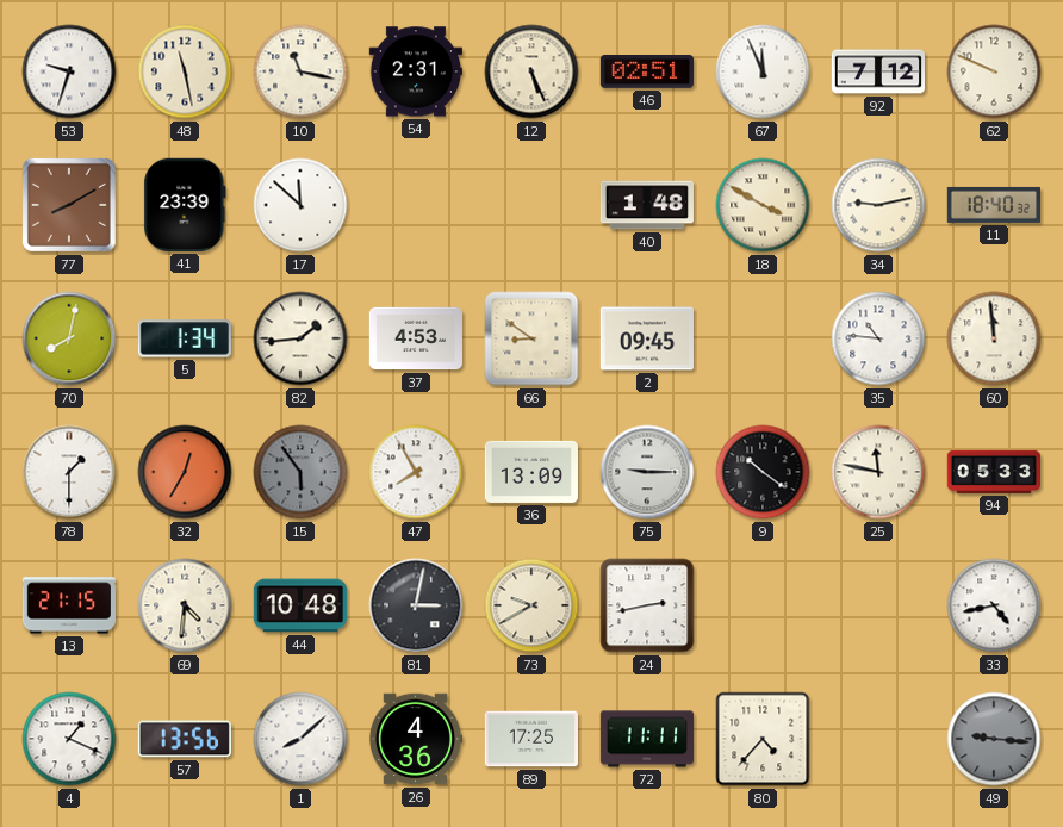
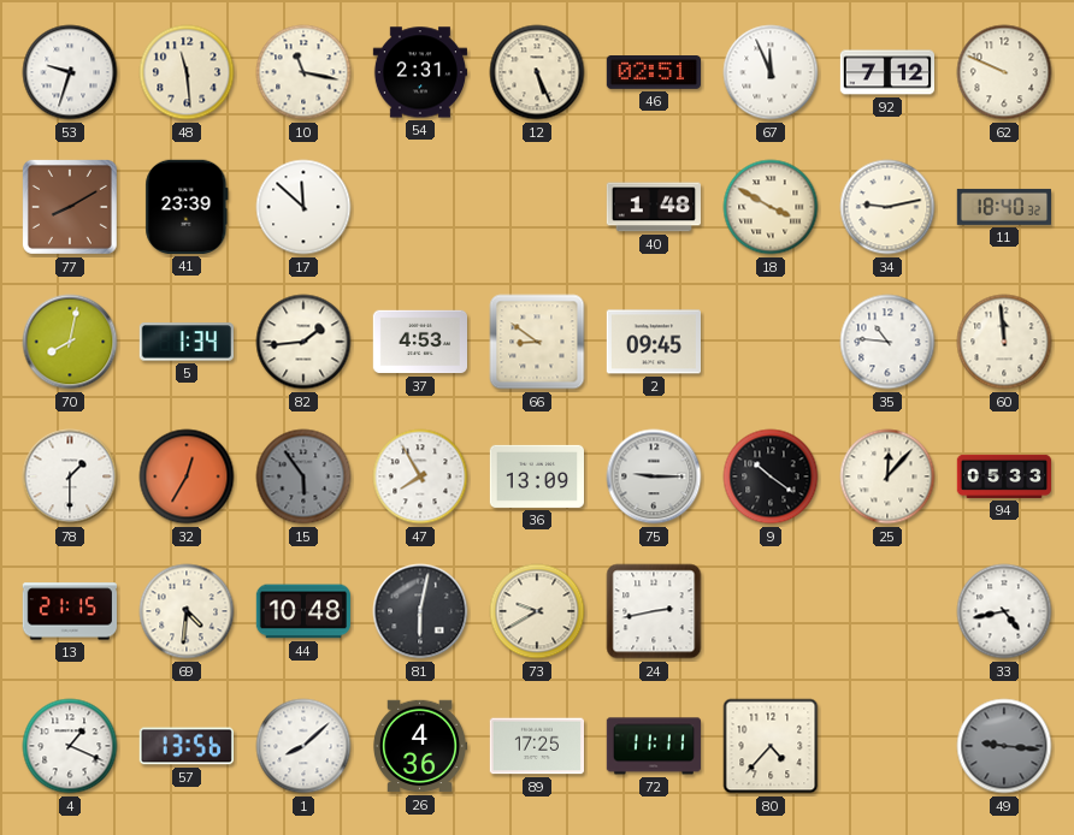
48: 11:28 -> 11:29 (187, 72)
25: 11:47 -> 12:07 (887, 476)
81: 3:02 -> 6:02 (420, 611)
